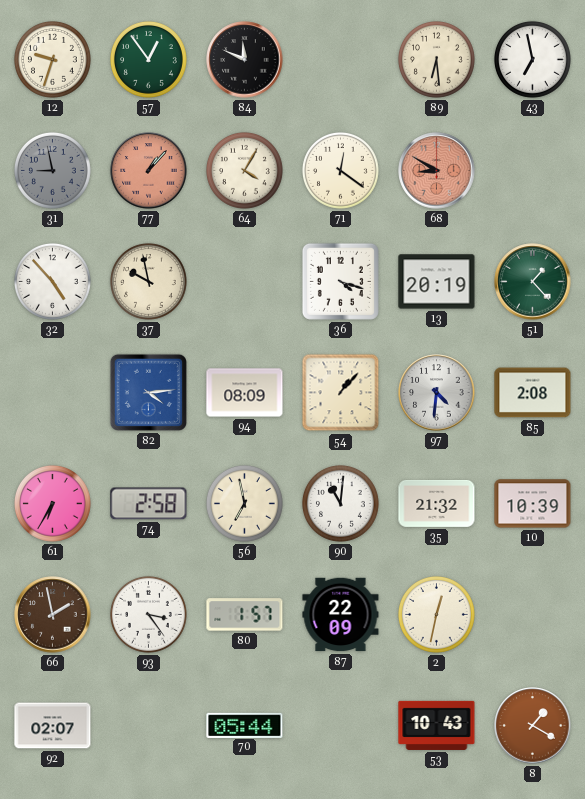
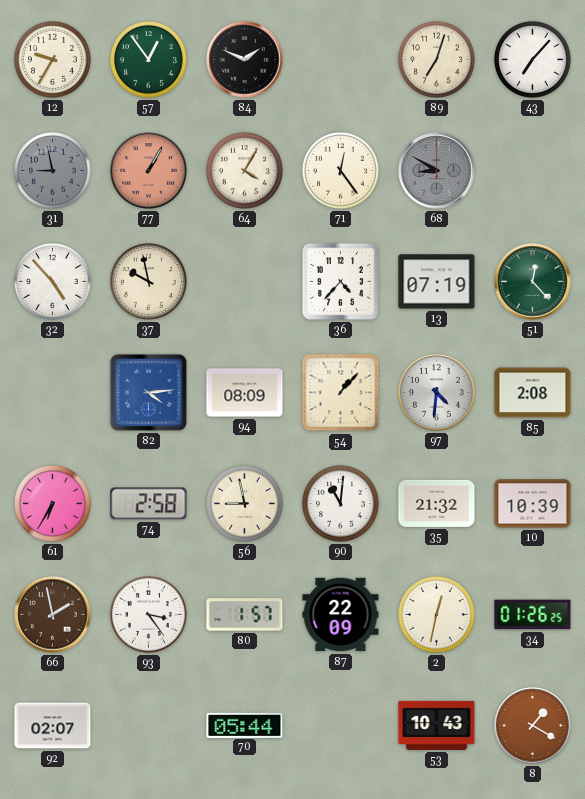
12: 9:33 -> 9:35 (52, 59)
84: 11:49 -> 1:49 (245, 60)
89: 6:29 -> 7:03 (436, 59)
43: 6:58 -> 7:07 (532, 59)
77: 1:07 -> 1:05 (149, 171)
71: 12:21 -> 12:24 (340, 170)
68 dial: salmon -> grey (437, 171)
36: 4:18 -> 4:37 (340, 281)
13: 20:19 -> 07:19 (437, 282)
51: 1:23 -> 12:23 (533, 282)
56: 6:58 -> 8:58 (244, 503)
34: none -> 01:26 (533, 615)
